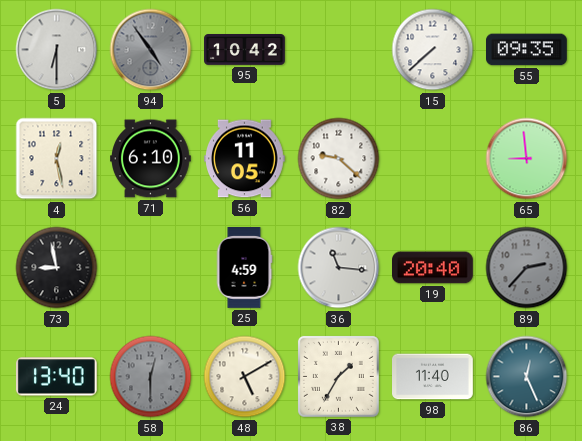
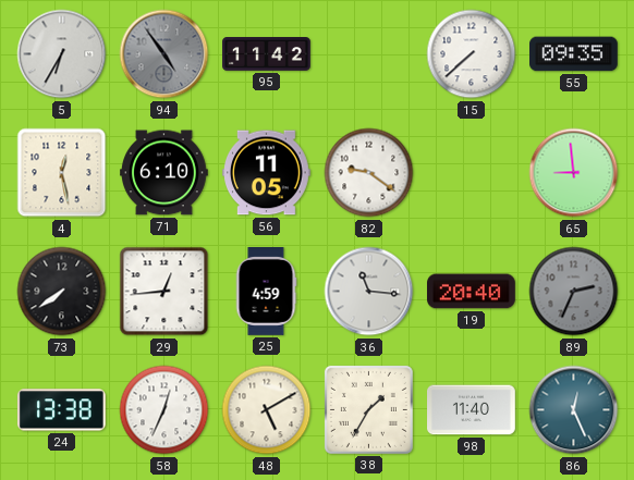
5: 6:30 -> 6:35 (62, 54)
95: 10:42 -> 11:42 (267, 54)
82: 9:22 -> 9:21 (369, 173)
73: 8:58 -> 7:39 (62, 292)
29: none -> 12:44 (164, 292)
89: 2:37 -> 2:34 (574, 292)
24: 13:40 -> 13:38 (61, 410)
58: 12:30 -> 12:34 (164, 410)
58 dial: grey -> white (164, 410)
